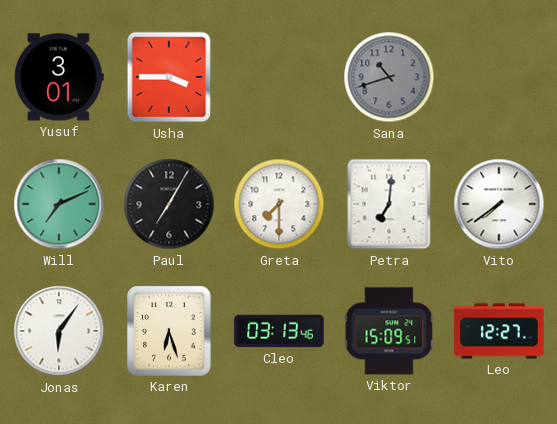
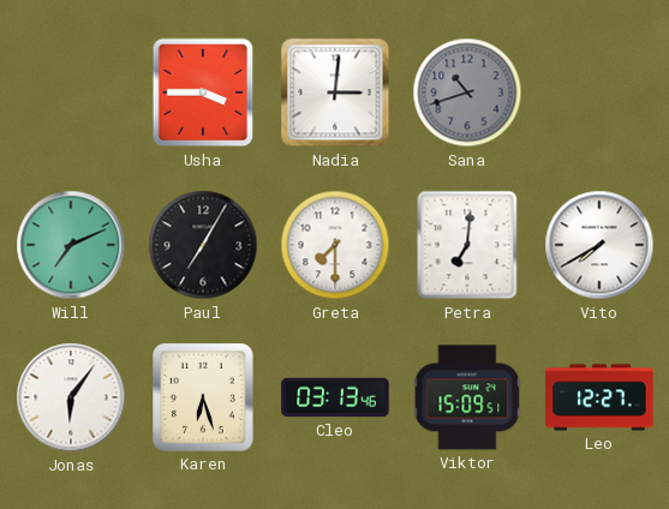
Yusuf: 3:01 -> none (59, 77)
Nadia: none -> 3:01 (335, 92)
Vito: 7:39 -> 7:40 (599, 245)
